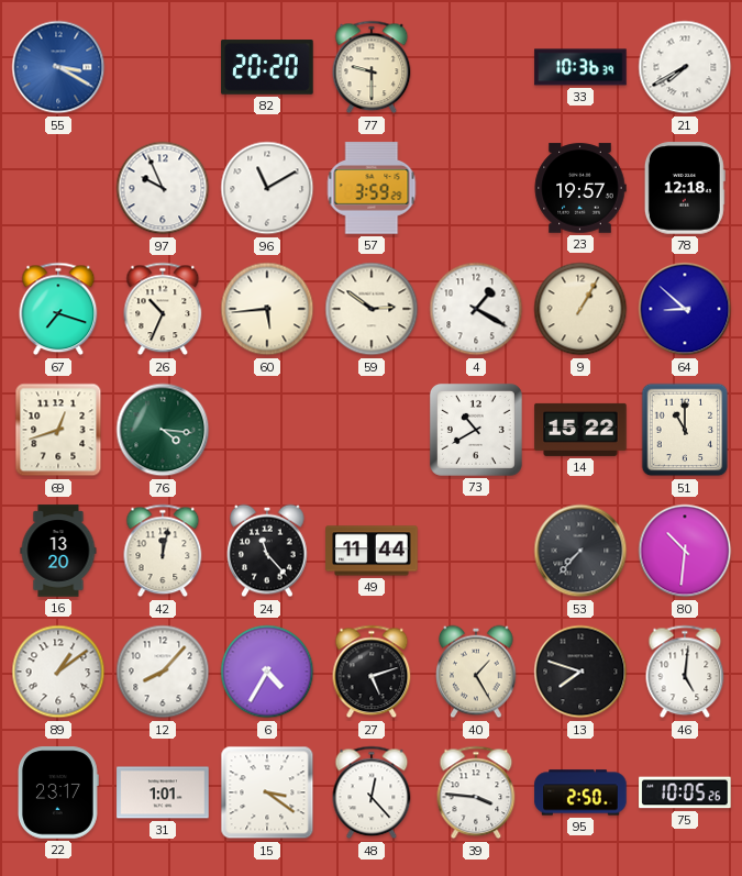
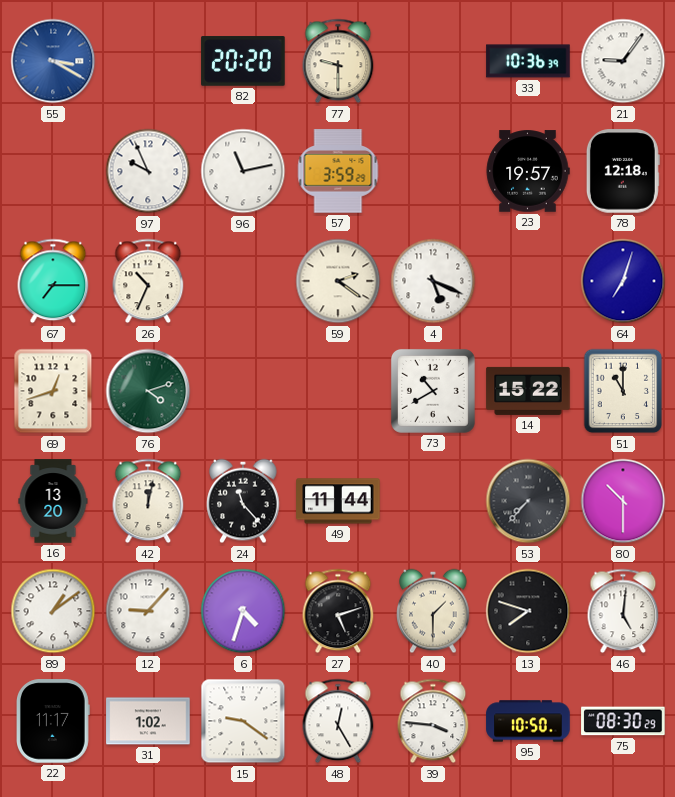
21: 7:40 -> 9:06 (623, 61)
96: 11:10 -> 11:13 (243, 171)
67: 7:18 -> 7:15 (53, 281)
60: 5:44 -> none (267, 309)
59: 2:51 -> 2:21 (338, 281)
4: 1:20 -> 5:19 (433, 281)
9: 1:05 -> none (580, 309)
64: 8:52 -> 7:03 (623, 281)
76: 4:16 -> 4:12 (148, 391)
80: 10:31 -> 10:30 (623, 501)
12: 8:07 -> 9:07 (148, 611)
6: 4:35 -> 4:33 (243, 611)
40: 1:25 -> 1:30 (433, 611)
22: 23:17 -> 11:17 (54, 721)
31: 1:01 -> 1:02 (148, 721)
15: 3:21 -> 9:21 (243, 721)
48: 12:23 -> 12:25 (338, 721)
95: 2:50 -> 10:50 (528, 721)
75: 10:05 -> 08:30 (623, 721)
